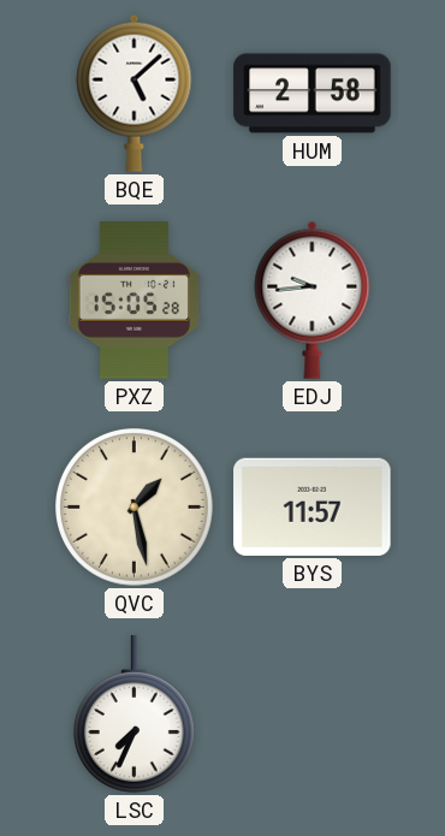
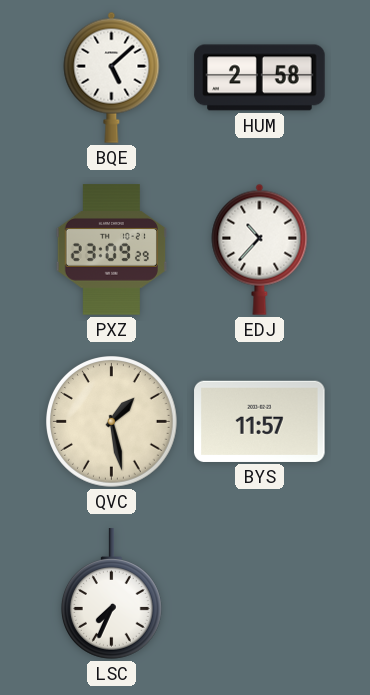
PXZ: 15:05 -> 23:09 (111, 250)
EDJ: 9:44 -> 10:37 (260, 249)
